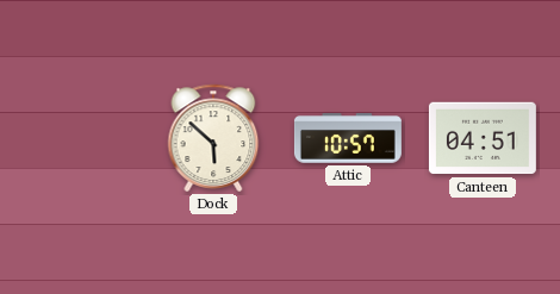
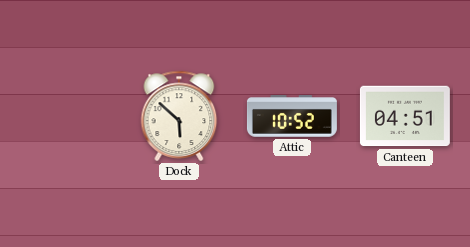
Attic: 10:57 -> 10:52 (292, 116)
